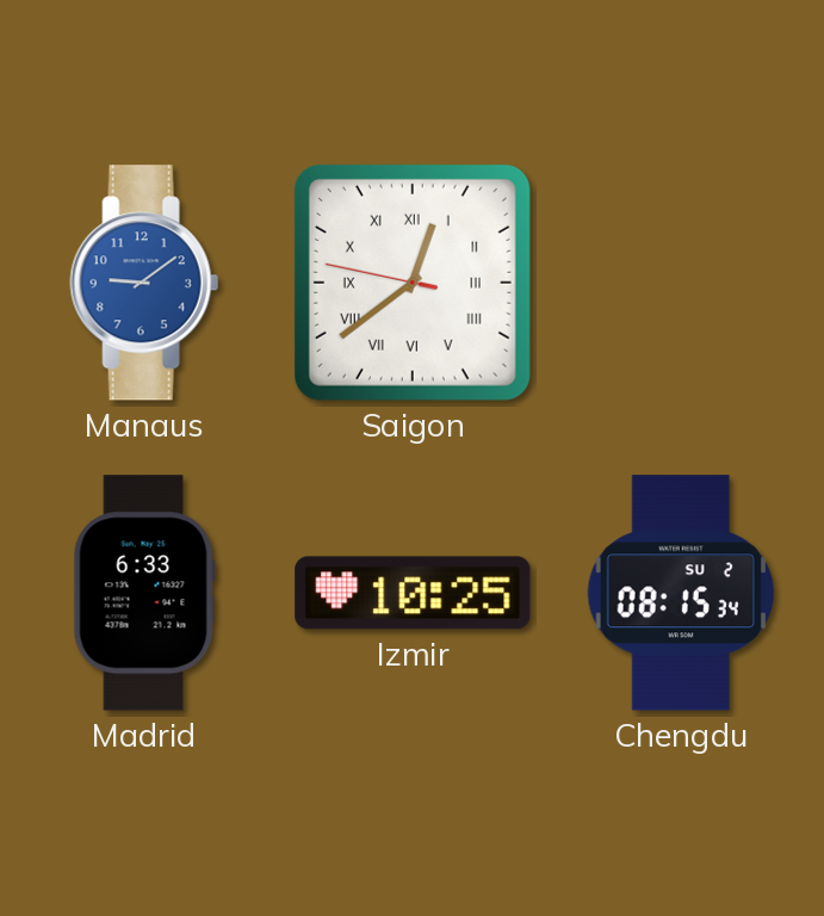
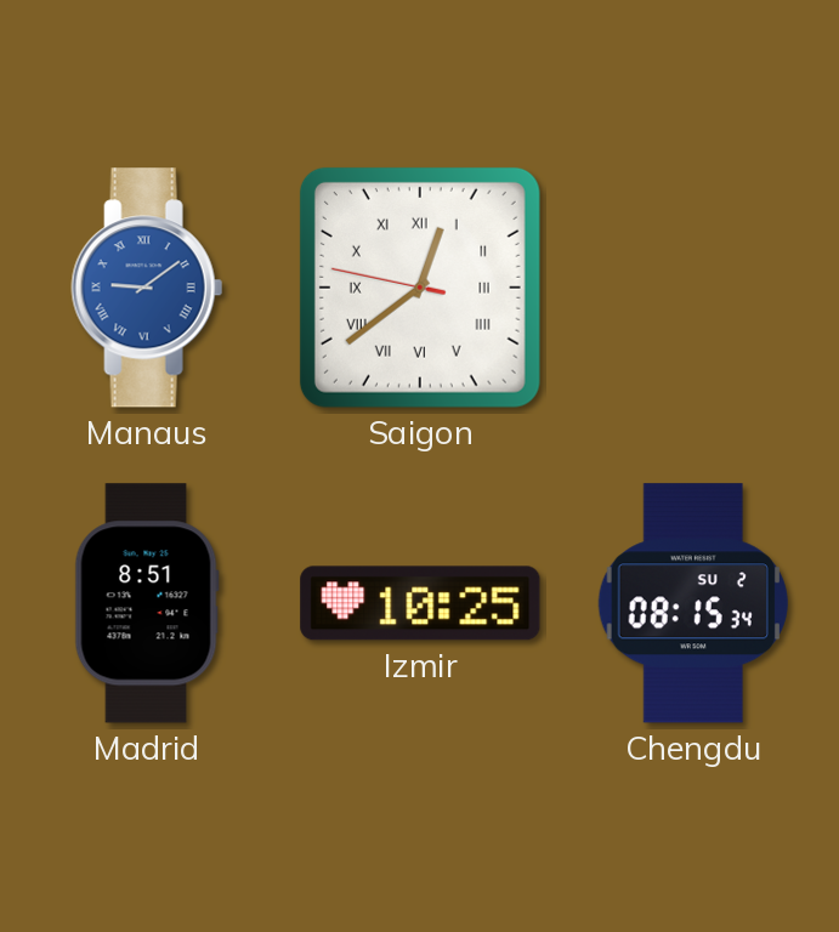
Manaus numerals: Arabic -> Roman (147, 288)
Madrid: 6:33 -> 8:51 (147, 603)
